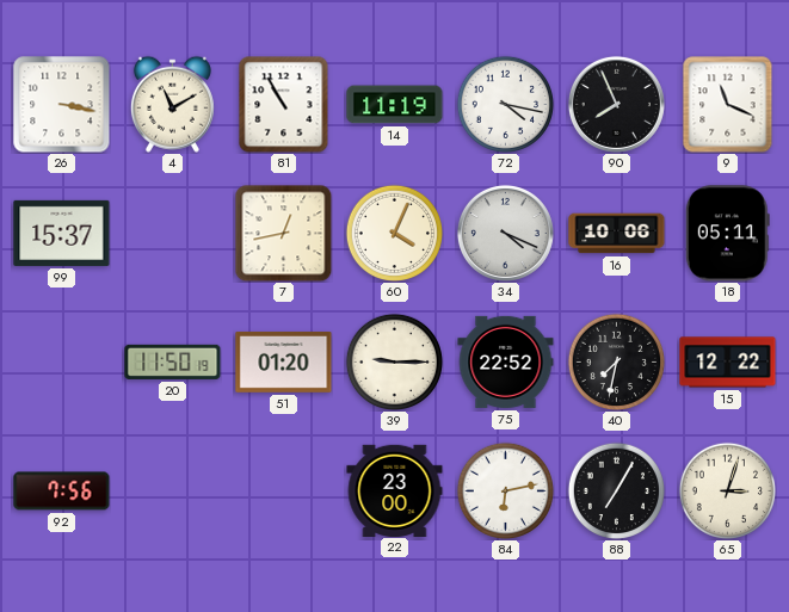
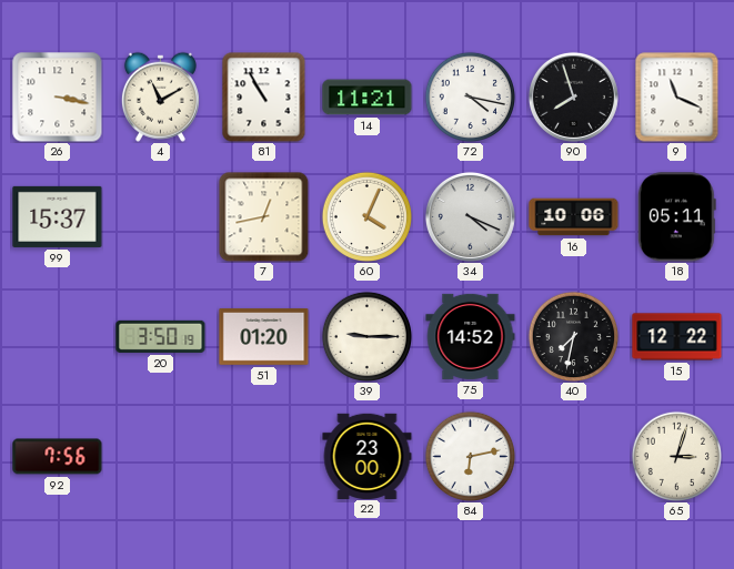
14: 11:19 -> 11:21 (368, 98)
90: 7:56 -> 7:57 (573, 96)
20: 11:50 -> 3:50 (161, 336)
75: 22:52 -> 14:52 (471, 336)
88: 7:05 -> none (616, 490)
